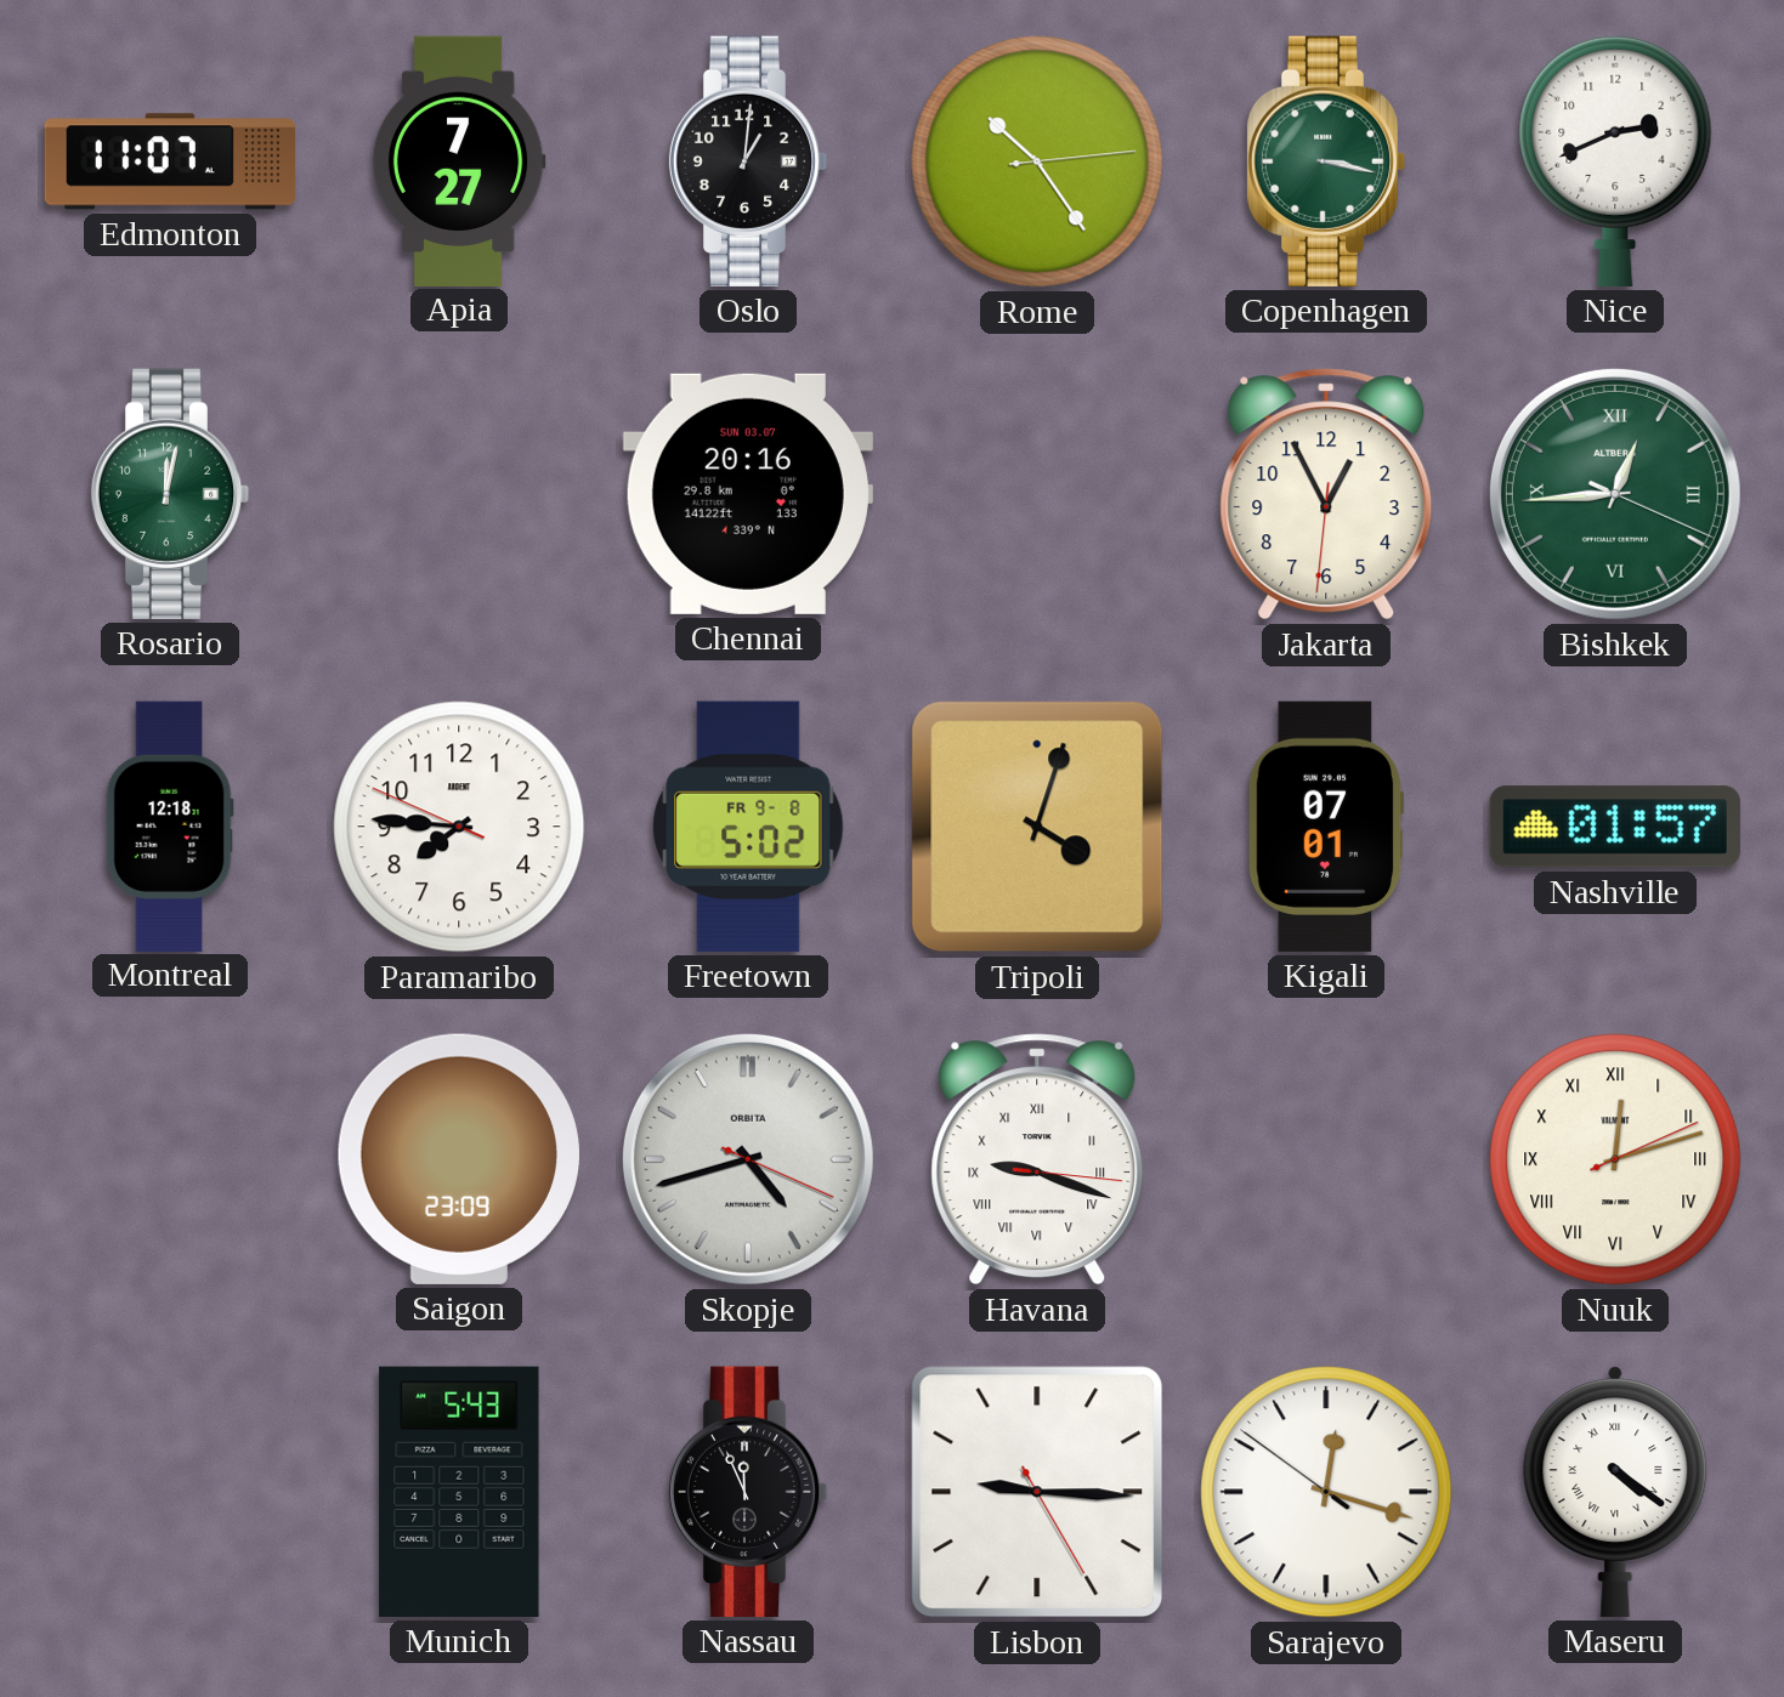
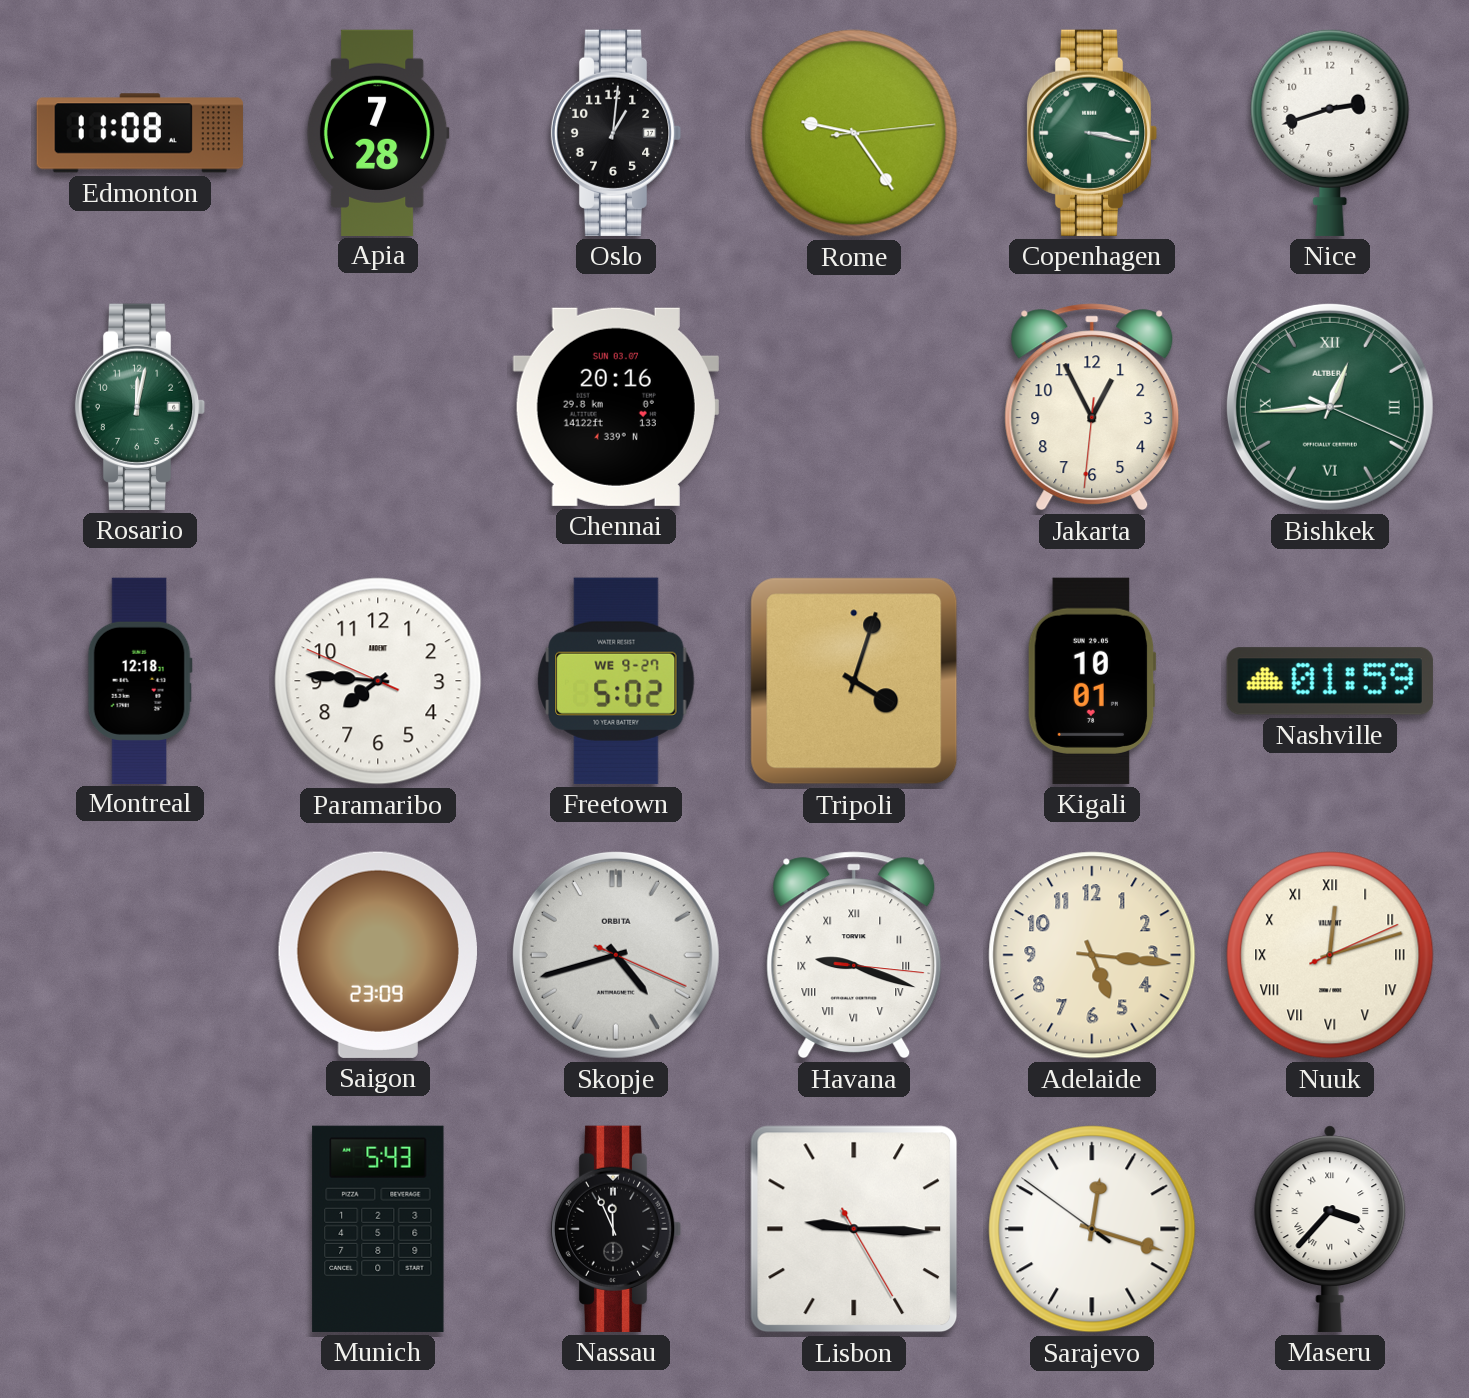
Edmonton: 11:07 -> 11:08 (140, 133)
Apia: 7:27 -> 7:28 (378, 132)
Rome: 10:24 -> 9:24 (854, 133)
Nice: 2:41 -> 2:42 (1330, 132)
Freetown date: FR 9-8 -> WE 9-27 (616, 681)
Kigali: 07:01 -> 10:01 (1092, 681)
Nashville: 01:57 -> 01:59 (1330, 681)
Adelaide: none -> 5:16 (1092, 955)
Maseru: 4:21 -> 3:37 (1330, 1229)
